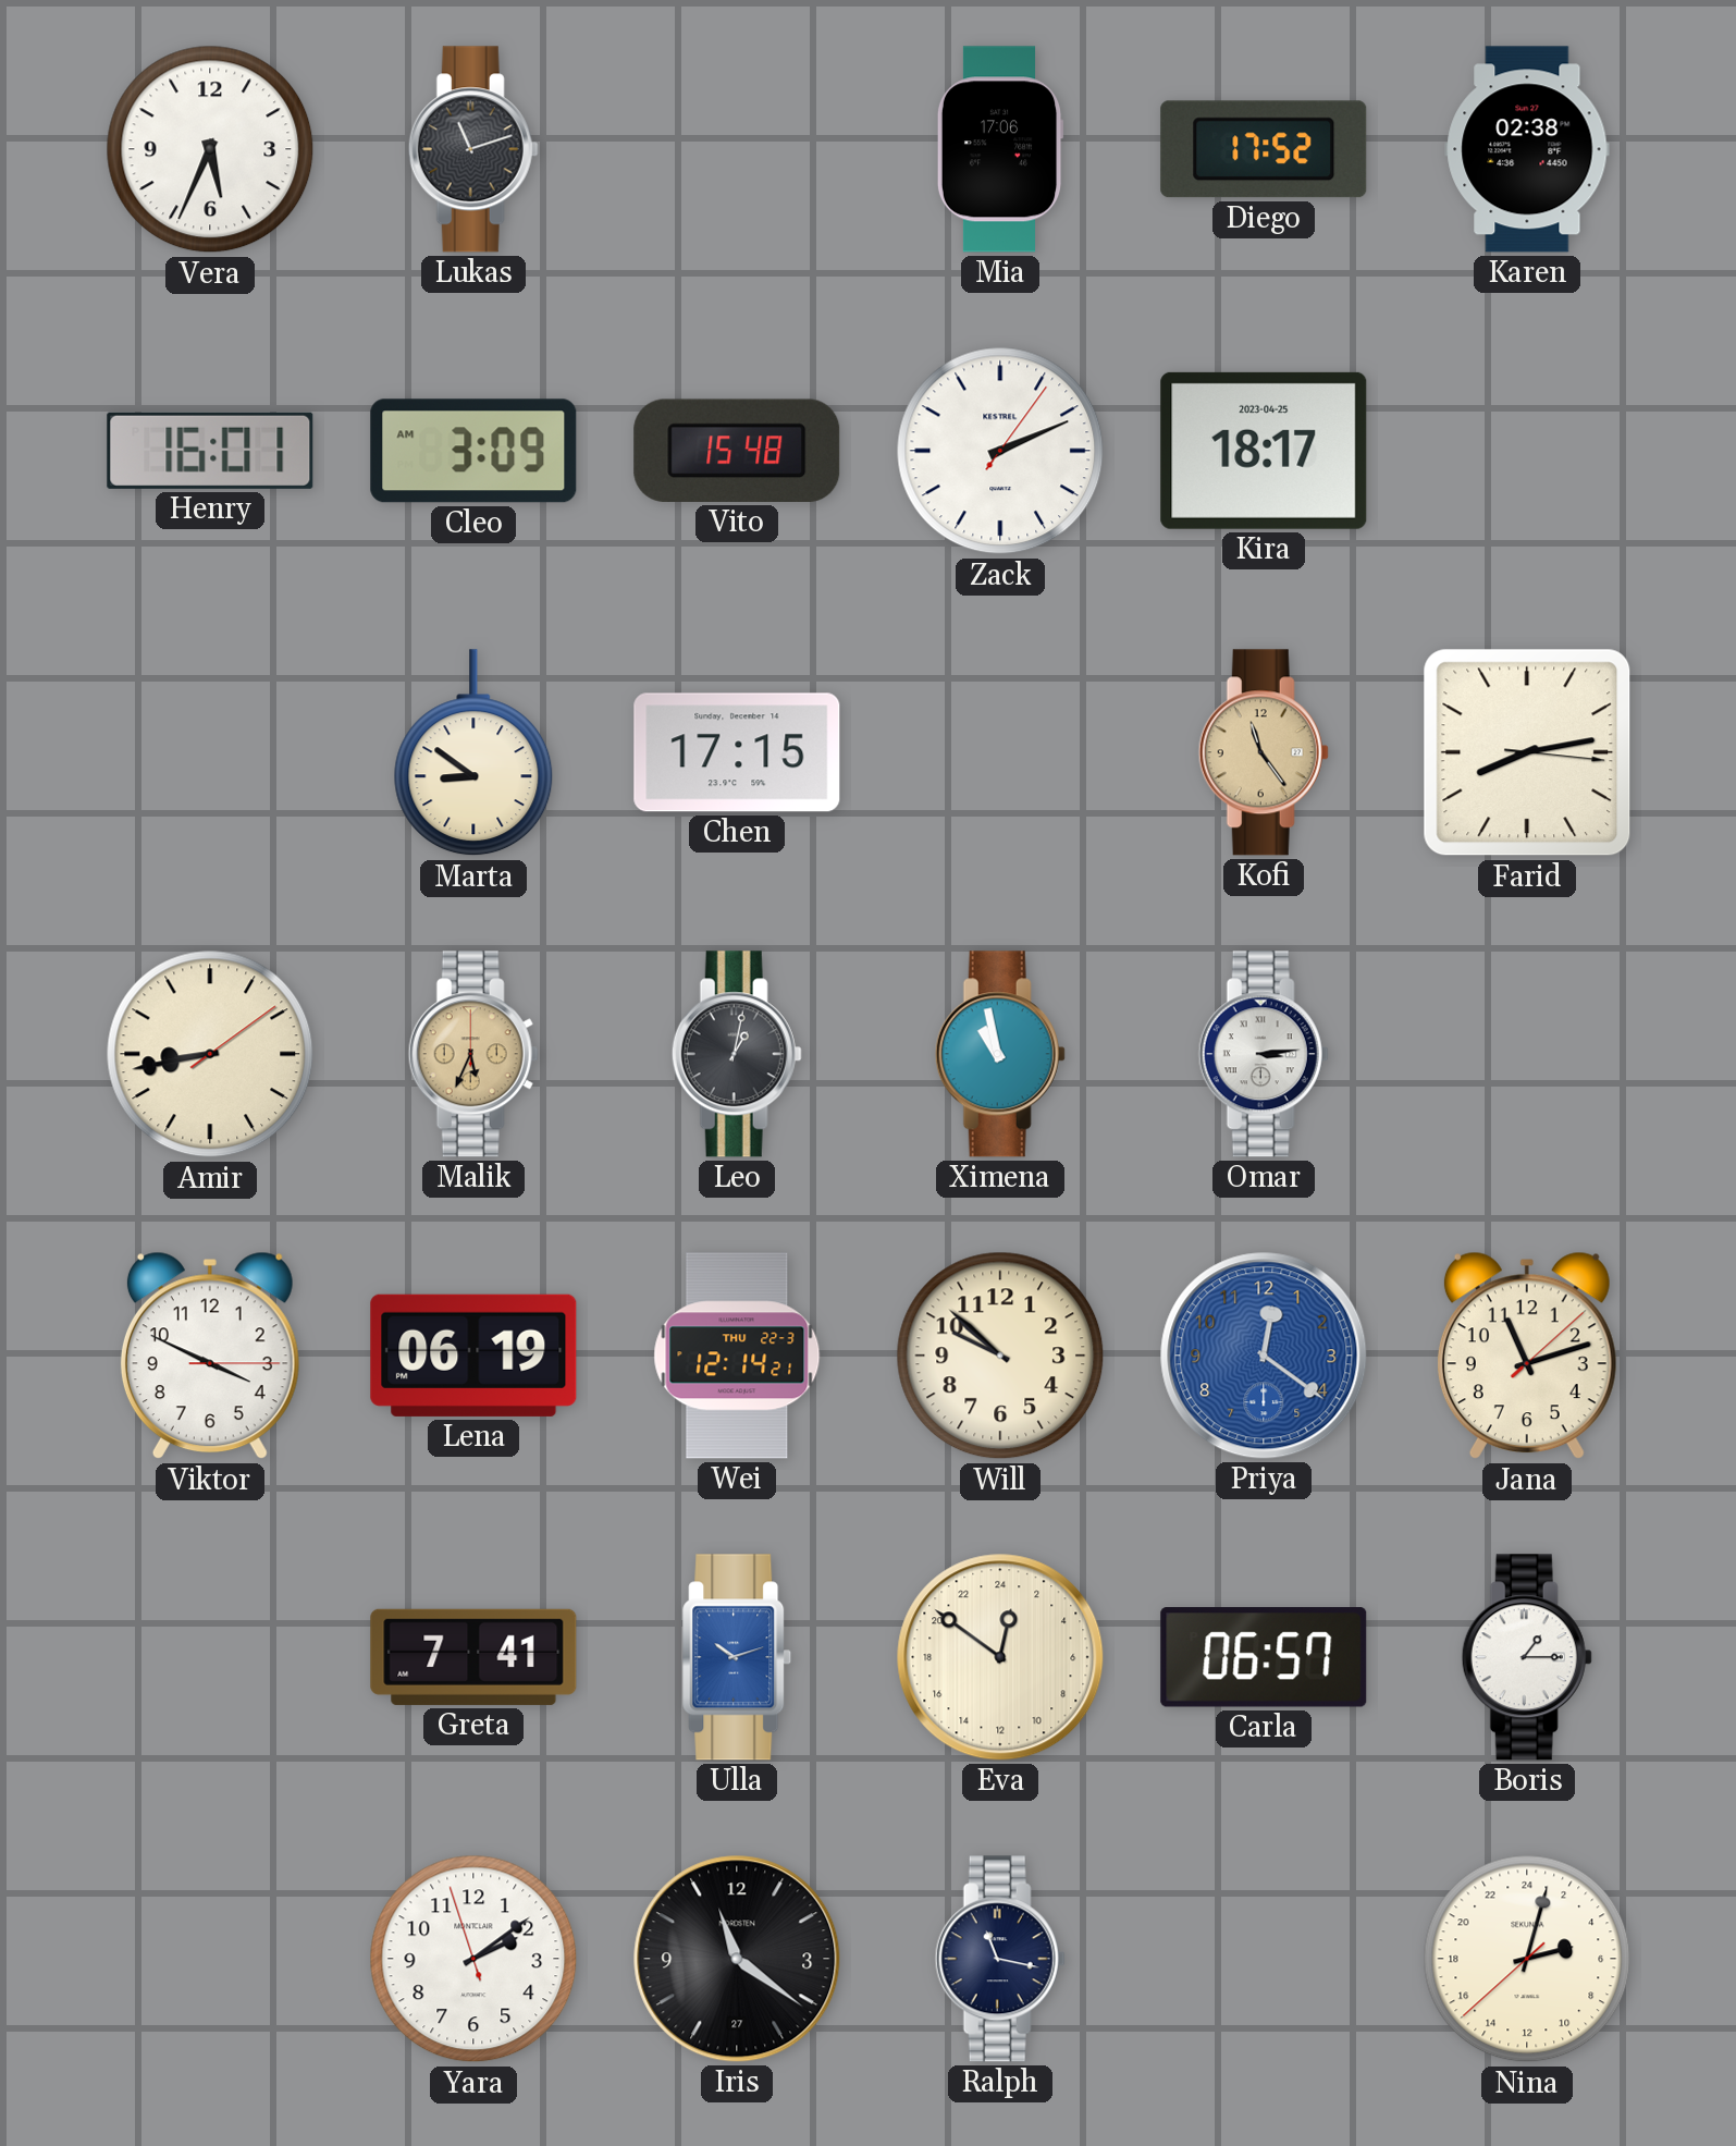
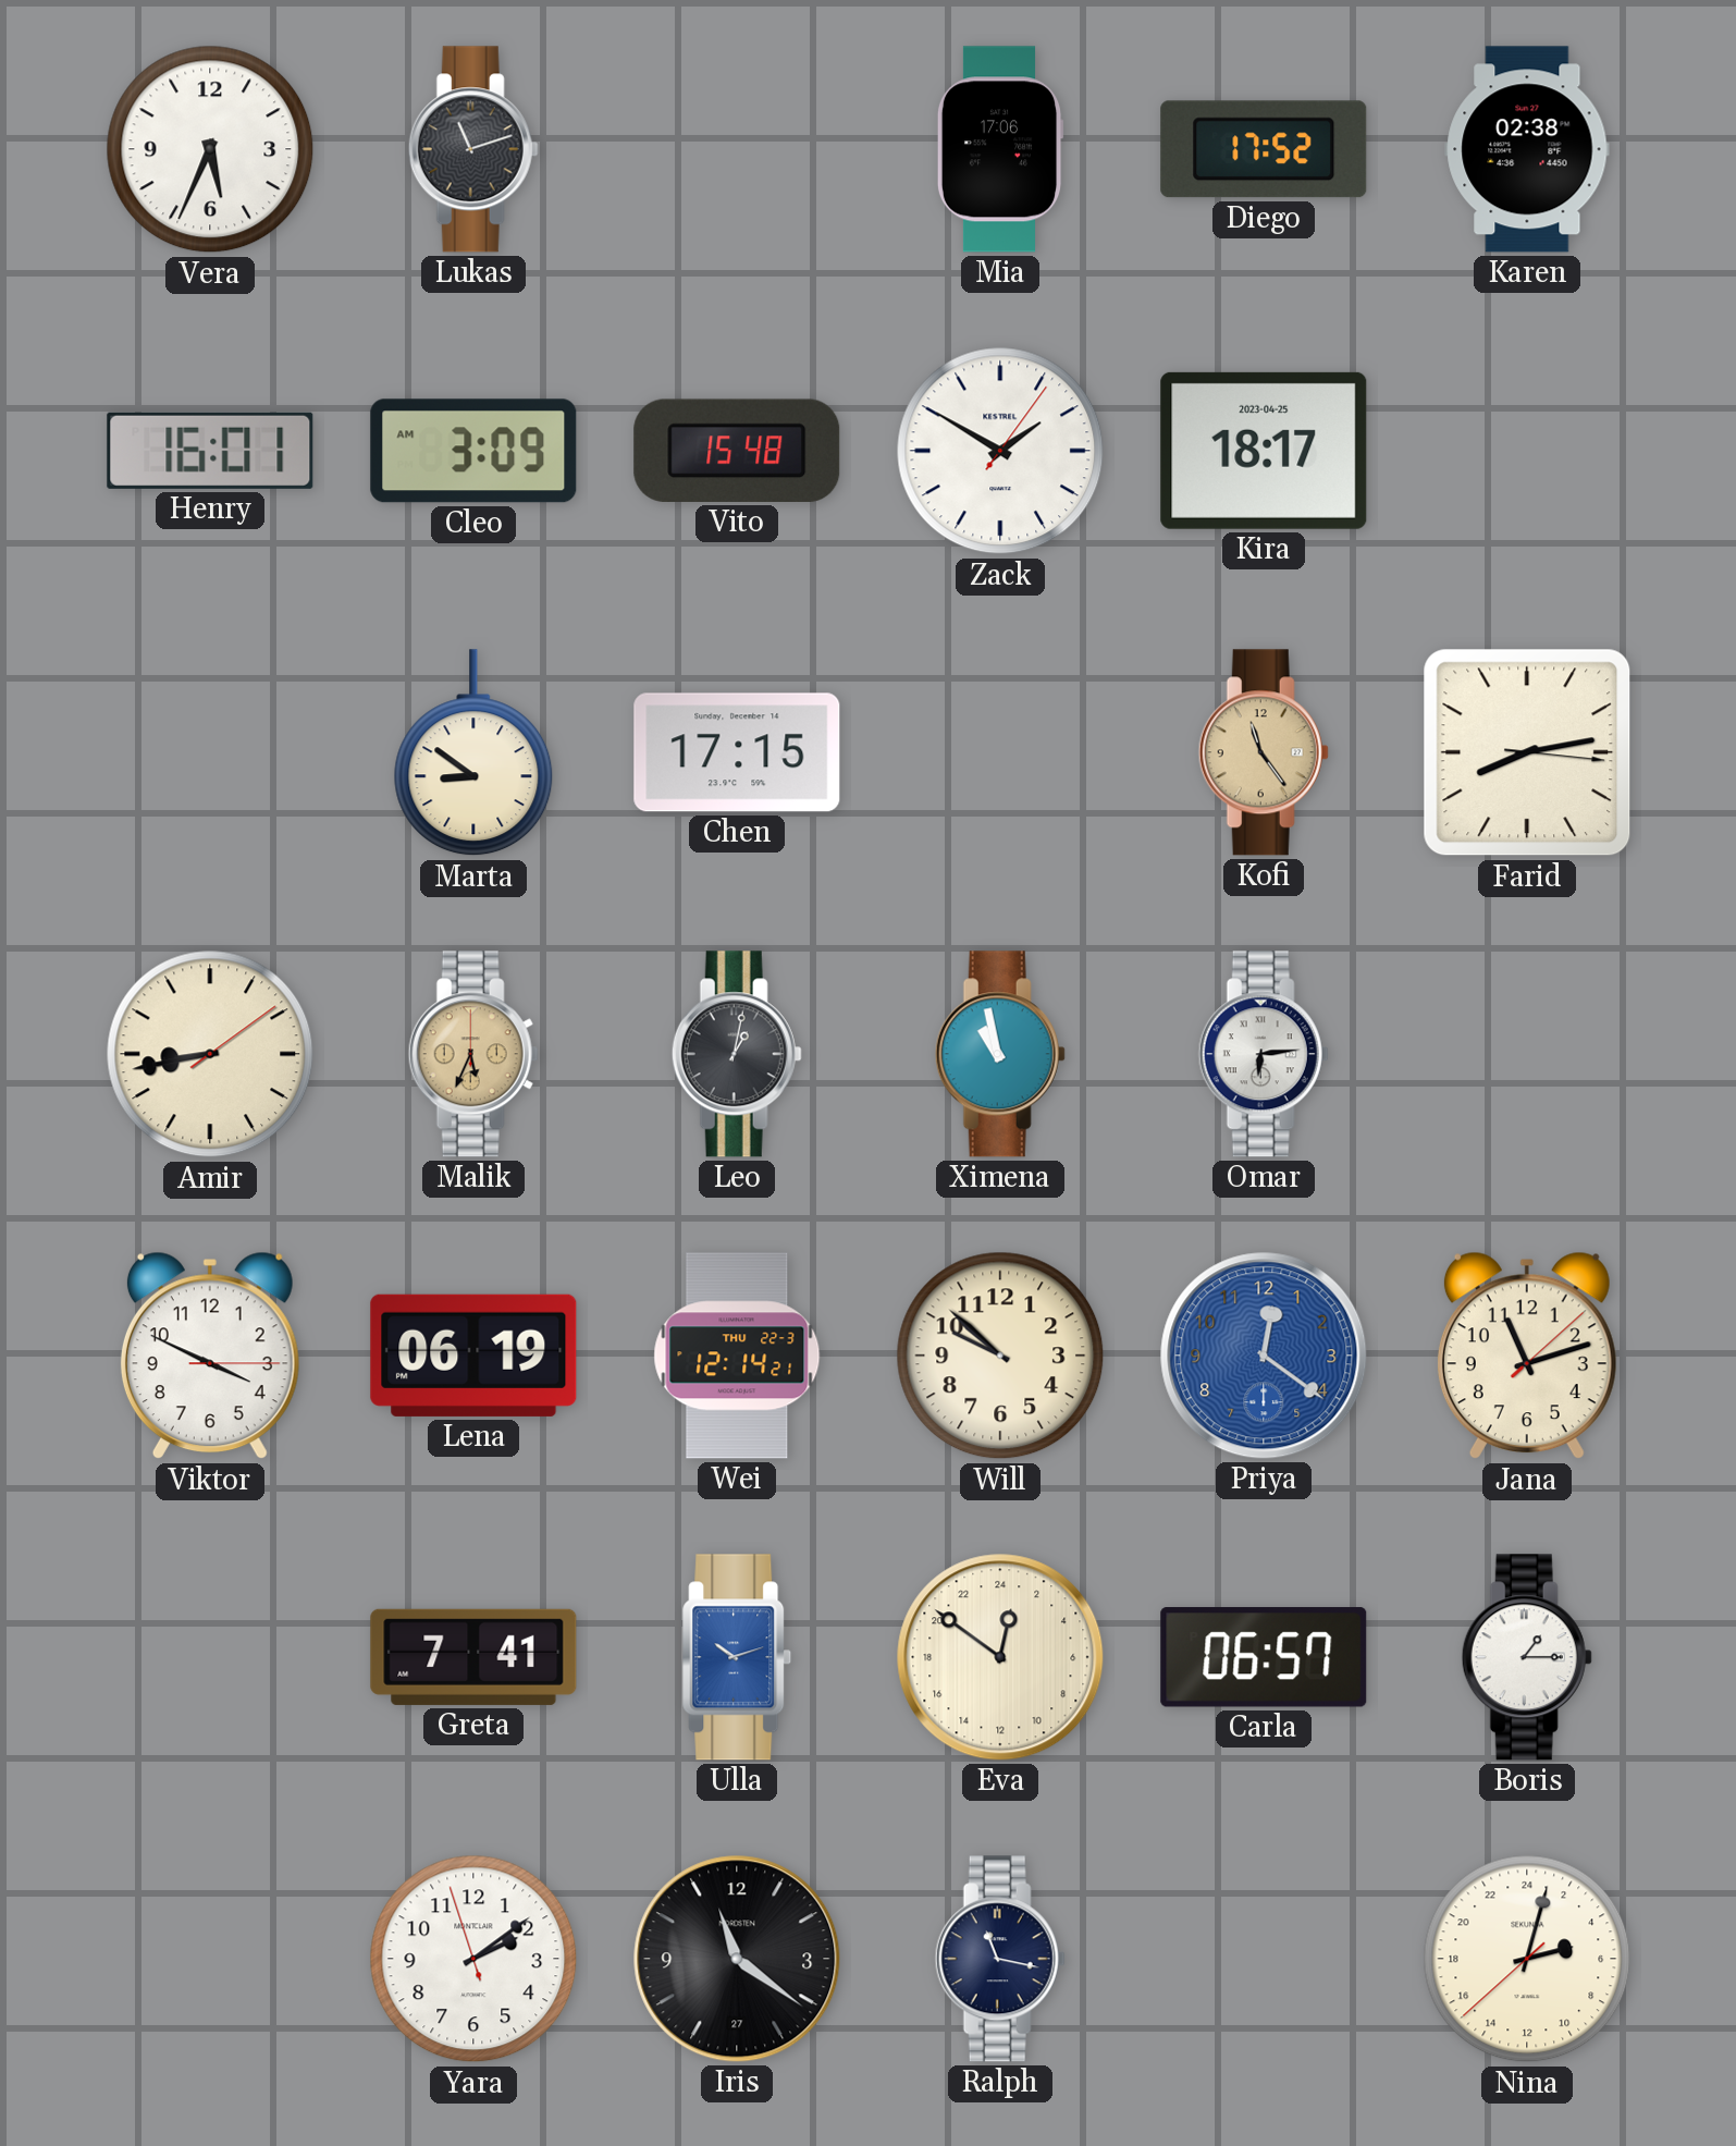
Zack: 2:11 -> 1:50 (1000, 451)
Omar: 3:14 -> 6:14 (1264, 1054)
